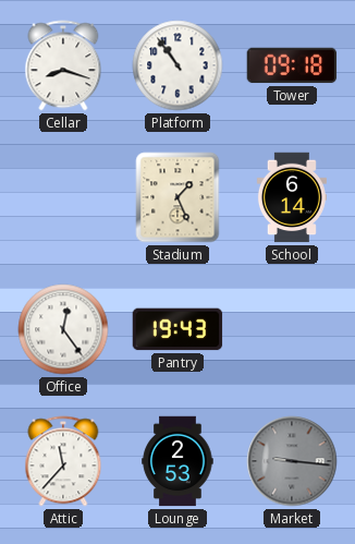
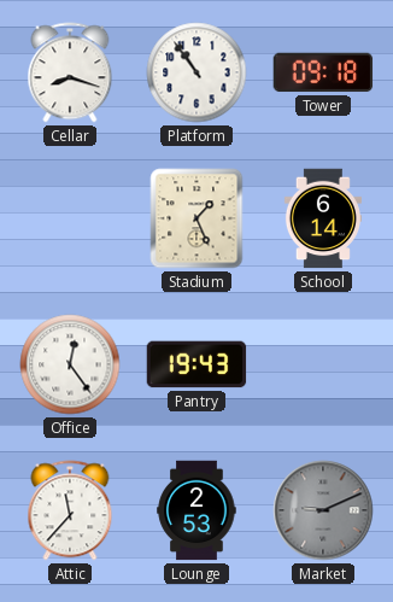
Market: 9:16 -> 9:11 (323, 510)
